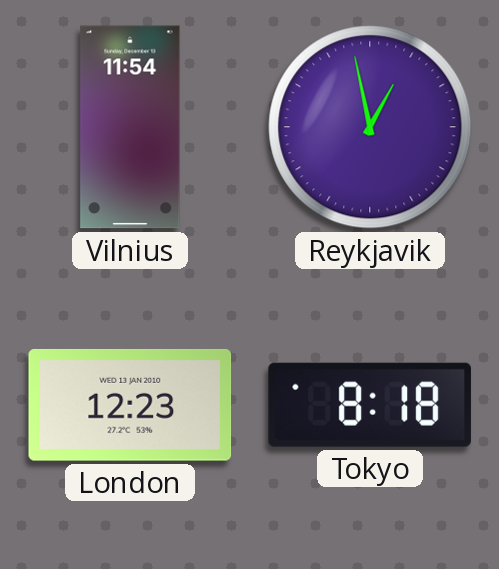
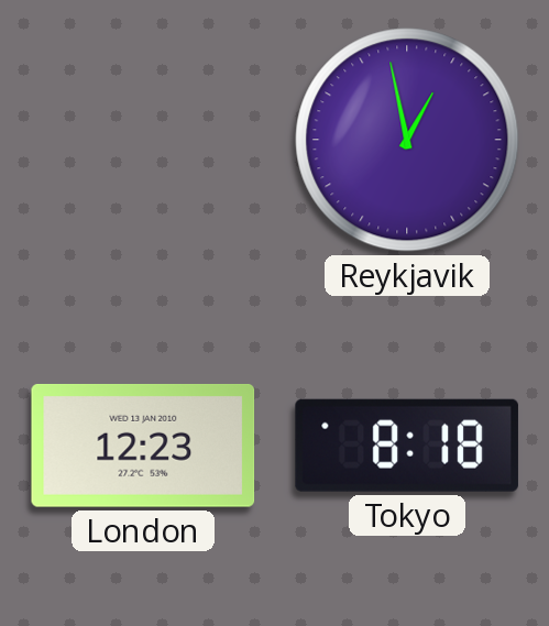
Vilnius: 11:54 -> none (130, 127)
